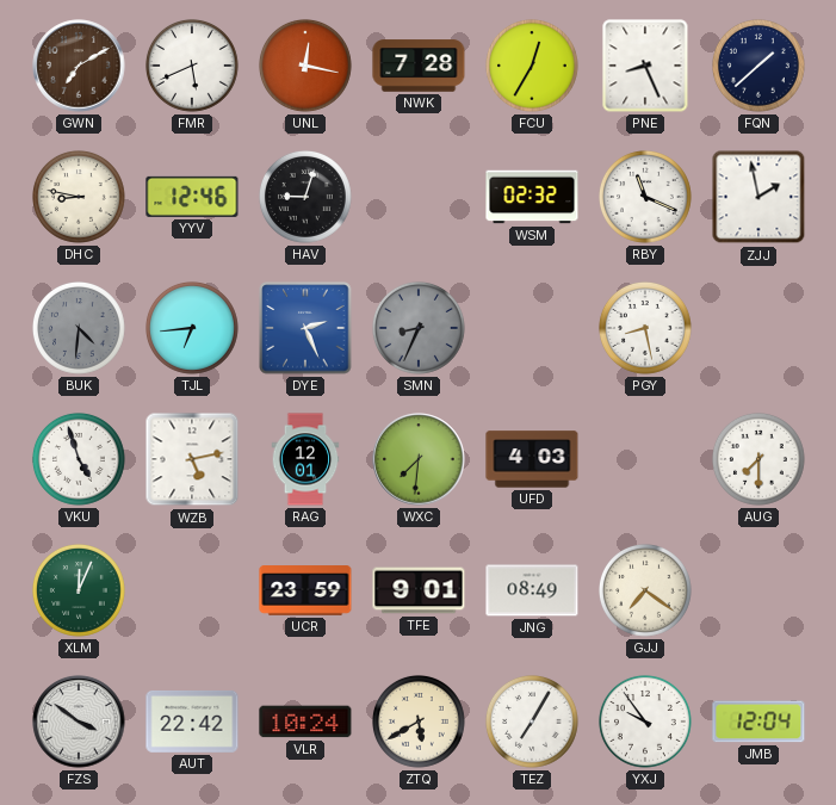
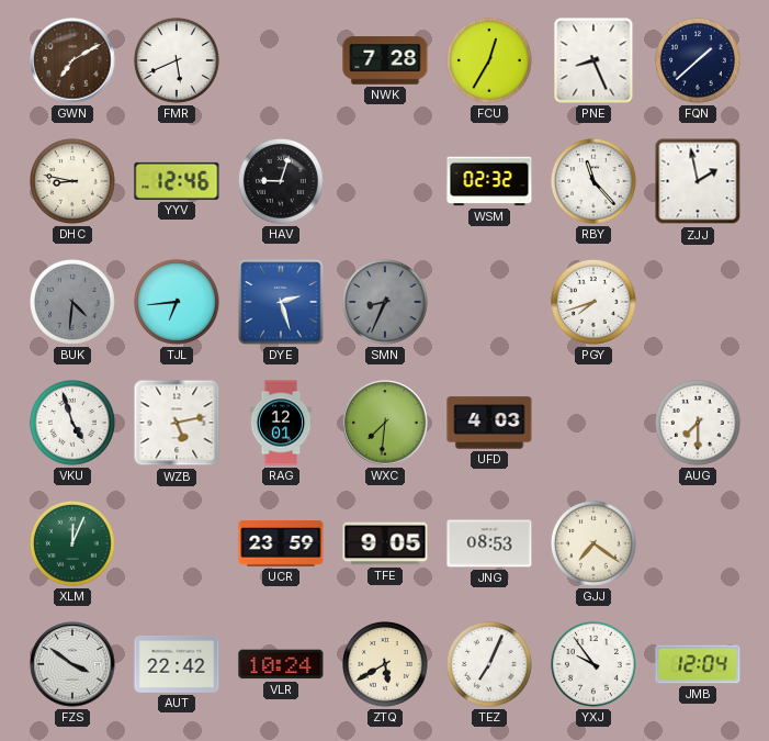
UNL: 12:17 -> none (306, 67)
RBY: 11:19 -> 11:23 (595, 182)
DYE: 2:26 -> 2:27 (281, 302)
PGY: 8:28 -> 7:42 (595, 303)
TFE: 9:01 -> 9:05 (385, 543)
JNG: 08:49 -> 08:53 (489, 543)
TEZ: 7:05 -> 7:04 (490, 665)
